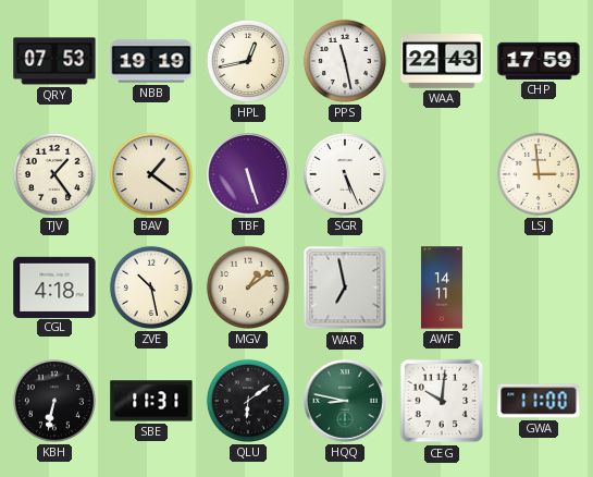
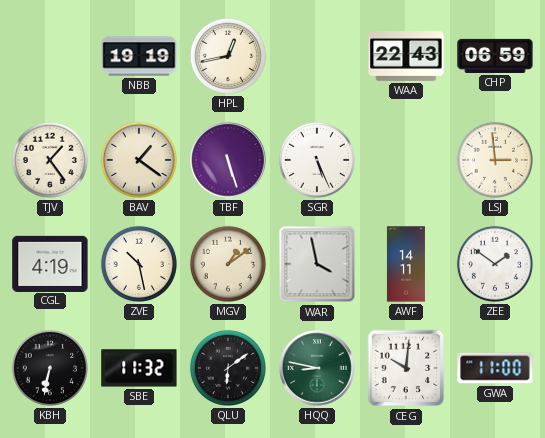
QRY: 07:53 -> none (54, 61)
PPS: 11:28 -> none (345, 61)
CHP: 17:59 -> 06:59 (495, 56)
CGL: 4:18 -> 4:19 (50, 263)
WAR: 6:58 -> 3:58 (317, 264)
ZEE: none -> 1:51 (495, 264)
SBE: 11:31 -> 11:32 (139, 368)
